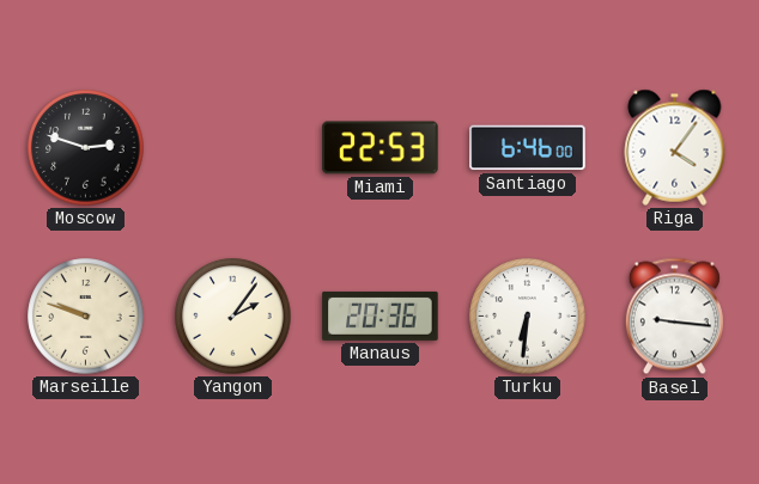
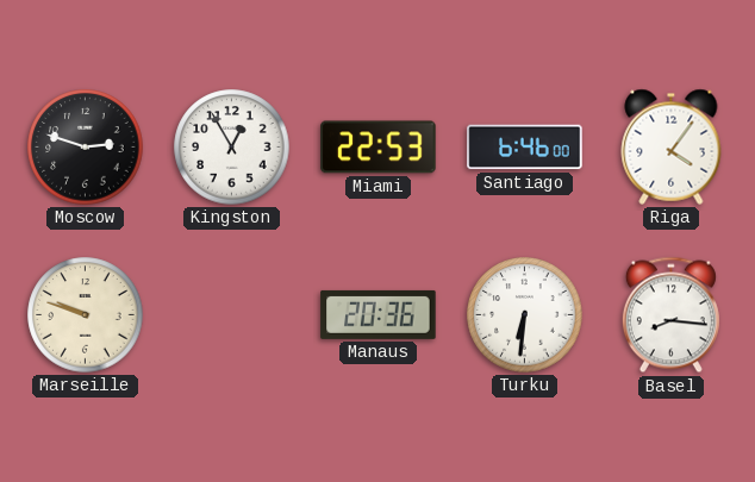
Kingston: none -> 12:55 (232, 148)
Yangon: 2:06 -> none (233, 317)
Basel: 9:16 -> 8:16 (670, 315)
